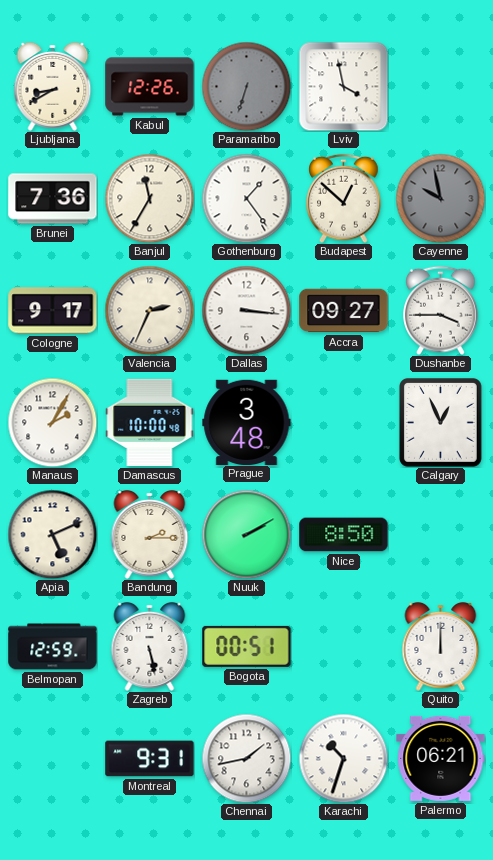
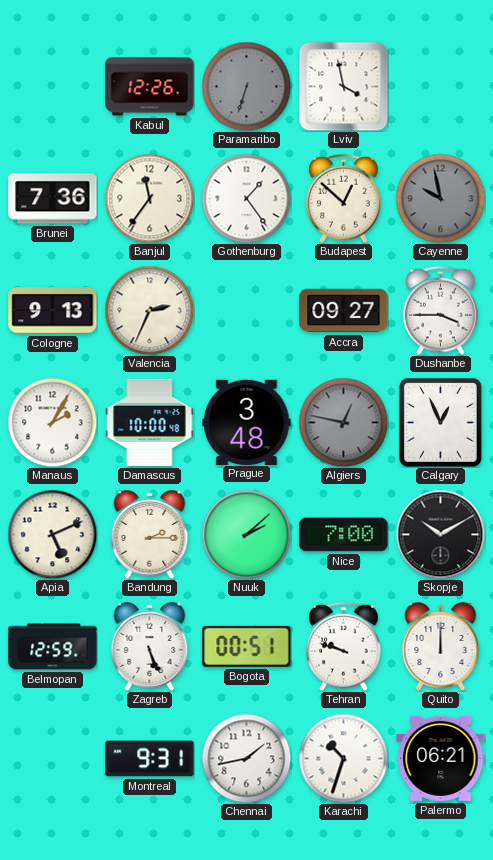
Ljubljana: 8:40 -> none (53, 86)
Banjul: 11:35 -> 11:36 (149, 198)
Cologne: 9:17 -> 9:13 (53, 311)
Dallas: 3:16 -> none (246, 310)
Algiers: none -> 12:47 (343, 422)
Nuuk: 2:10 -> 2:08 (246, 534)
Nice: 8:50 -> 7:00 (344, 535)
Skopje: none -> 10:10 (440, 534)
Zagreb: 5:28 -> 5:26 (150, 646)
Tehran: none -> 9:48 (344, 646)
